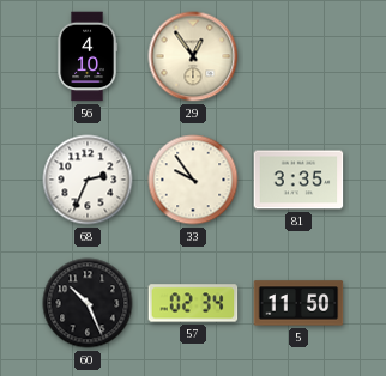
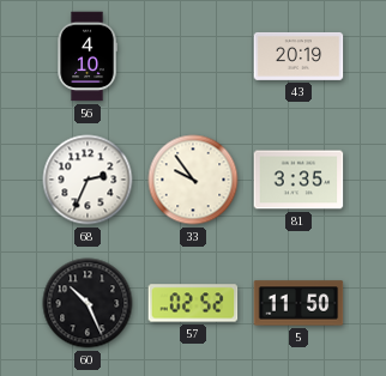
29: 12:54 -> none (193, 56)
43: none -> 20:19 (298, 56)
57: 02:34 -> 02:52 (193, 303)
